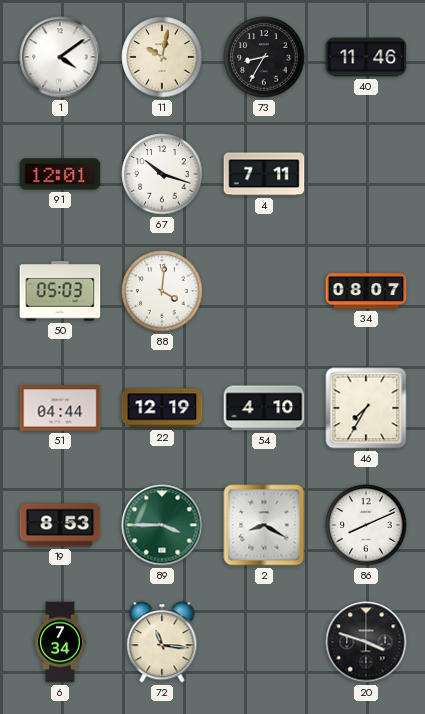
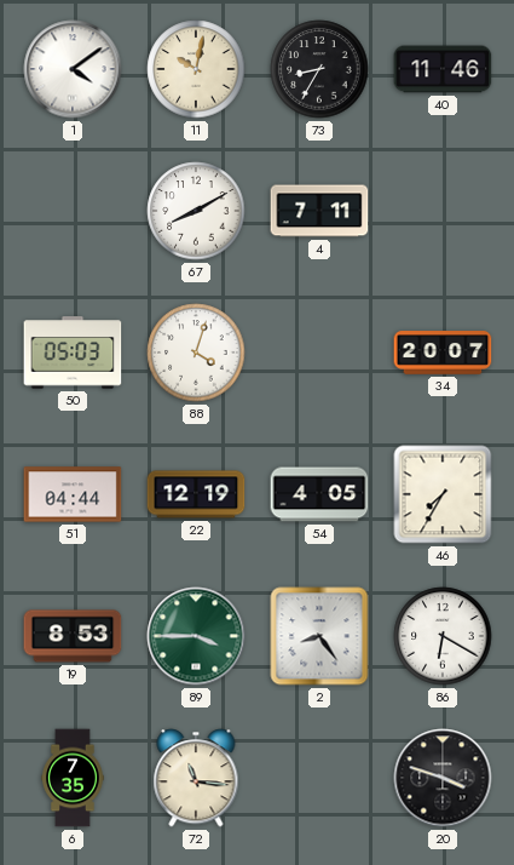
91: 12:01 -> none (60, 174)
67: 10:18 -> 8:10 (196, 211)
88: 4:01 -> 4:03 (196, 353)
34: 08:07 -> 20:07 (443, 353)
54: 4:10 -> 4:05 (319, 494)
2: 8:20 -> 8:24 (319, 636)
86: 8:11 -> 6:20 (443, 636)
6: 7:34 -> 7:35 (73, 778)
